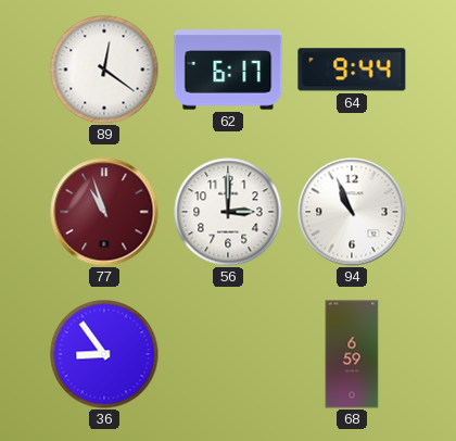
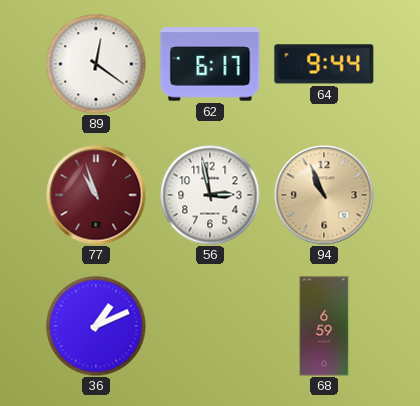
56: 3:00 -> 2:58 (210, 195)
94 dial: white -> champagne (324, 195)
36: 8:54 -> 1:11 (96, 326)
